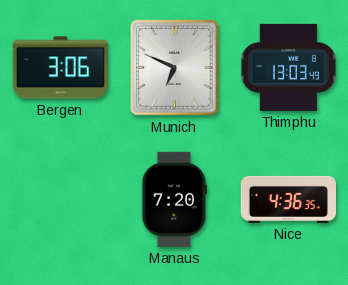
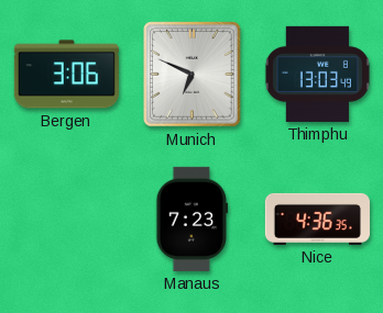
Manaus: 7:20 -> 7:23 (193, 219)
